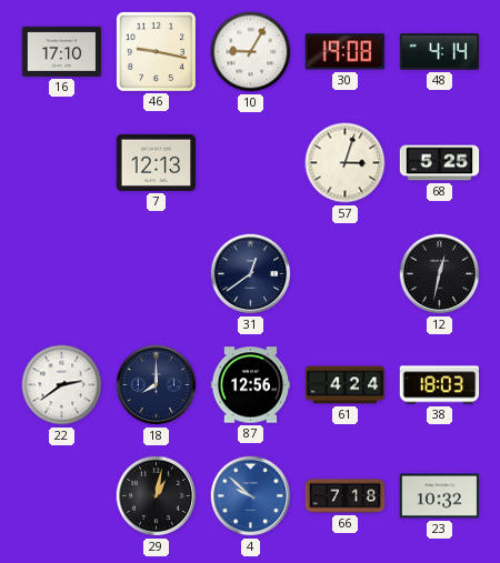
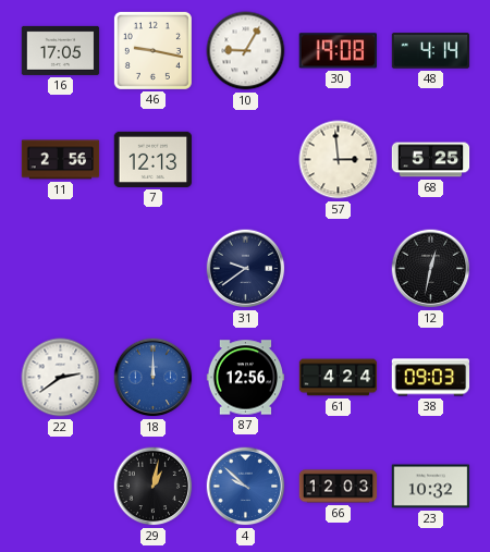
16: 17:10 -> 17:05 (61, 50)
11: none -> 2:56 (61, 160)
57: 3:03 -> 2:59 (339, 160)
31: 12:39 -> 9:39 (246, 269)
18: 8:00 -> 12:00 (154, 378)
18 dial: navy -> blue (154, 378)
38: 18:03 -> 09:03 (431, 378)
66: 7:18 -> 12:03 (339, 487)
